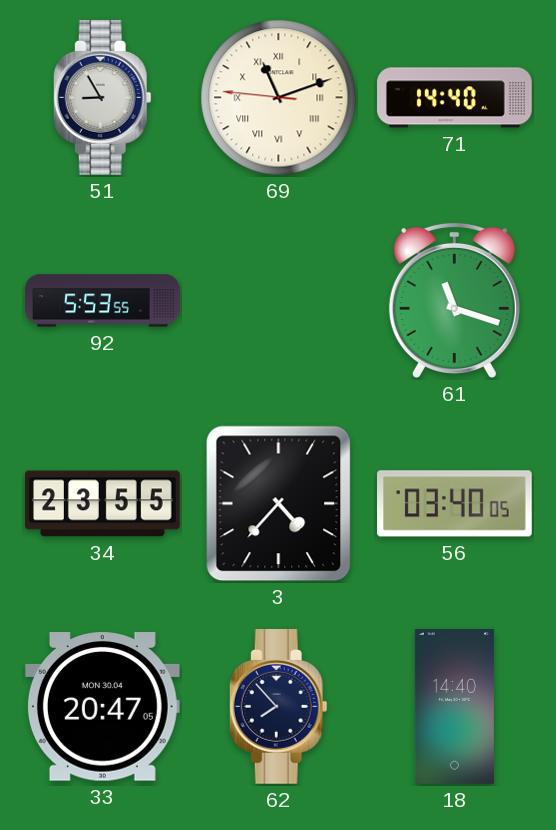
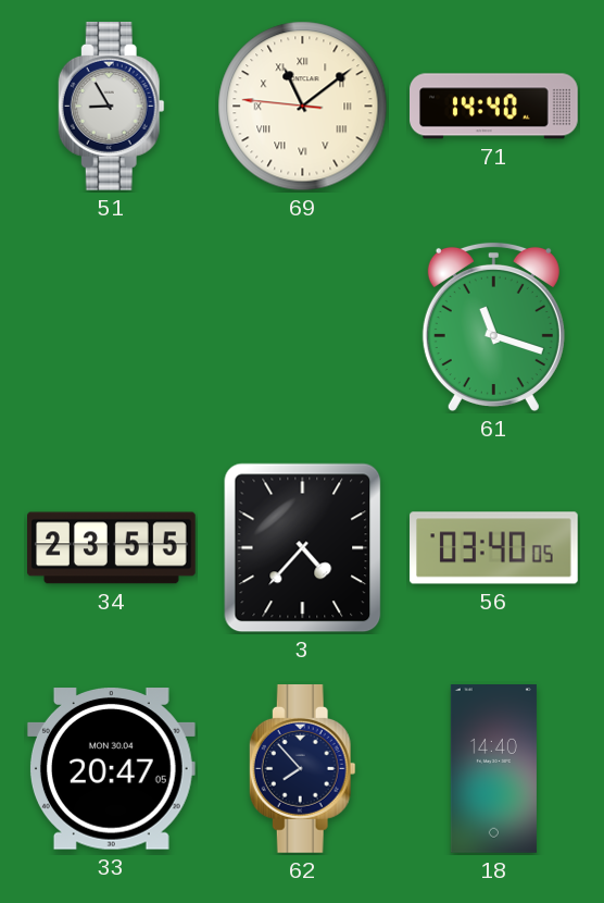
69: 11:11 -> 11:08 (303, 107)
92: 5:53 -> none (103, 301)
